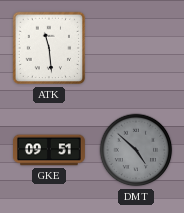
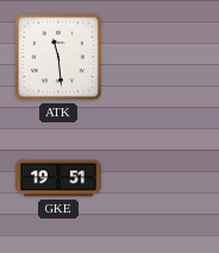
GKE: 09:51 -> 19:51 (60, 178)
DMT: 4:52 -> none (136, 150)
